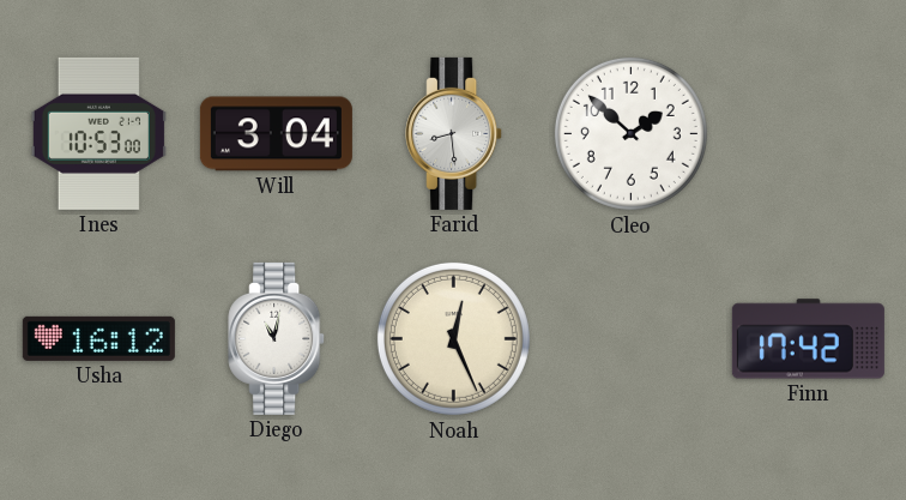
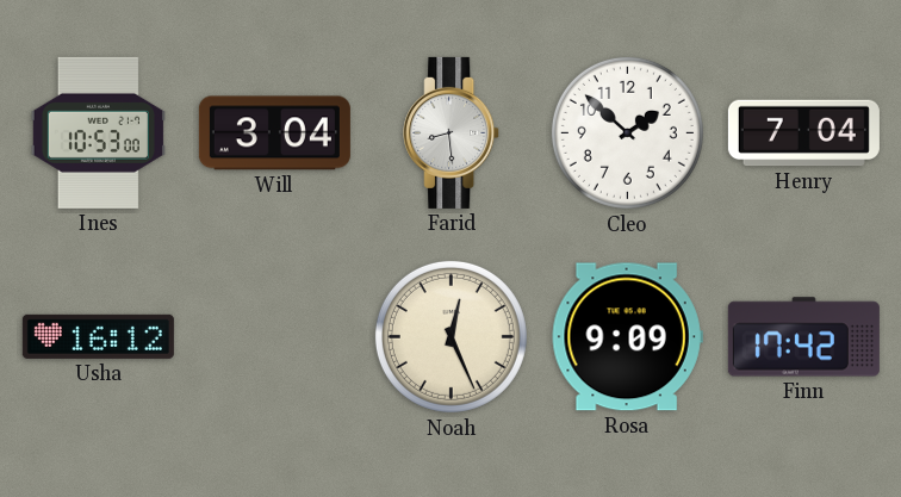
Henry: none -> 7:04 (803, 133)
Diego: 11:02 -> none (277, 338)
Rosa: none -> 9:09 (627, 337)
